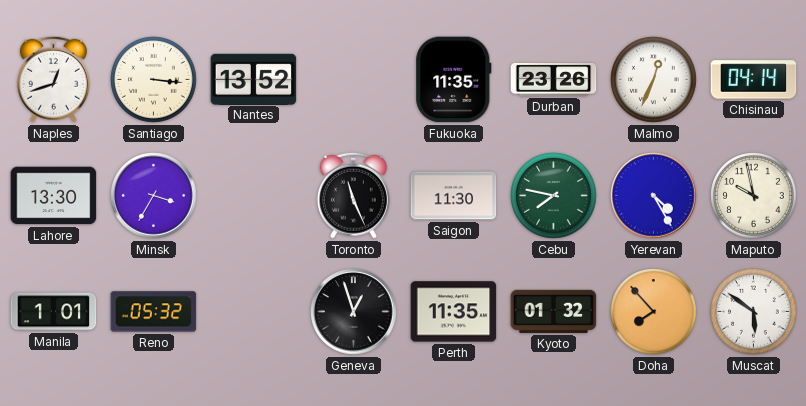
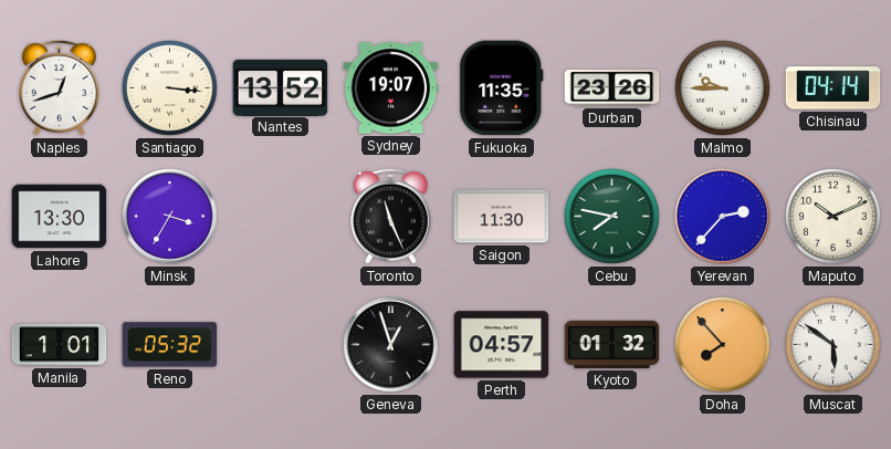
Sydney: none -> 19:07 (391, 88)
Malmo: 12:34 -> 9:45 (723, 88)
Yerevan: 4:25 -> 2:37 (723, 217)
Maputo: 9:58 -> 10:11 (834, 217)
Perth: 11:35 -> 04:57 (502, 345)
